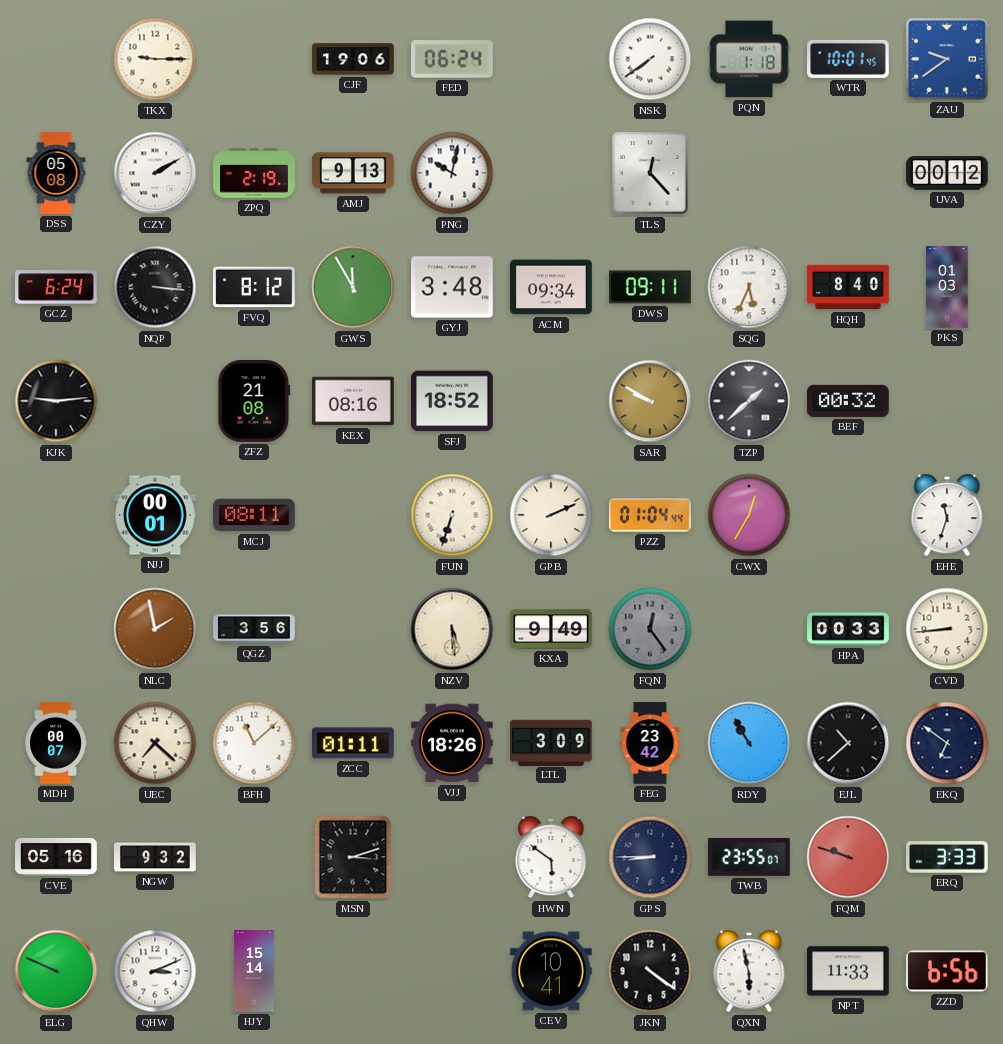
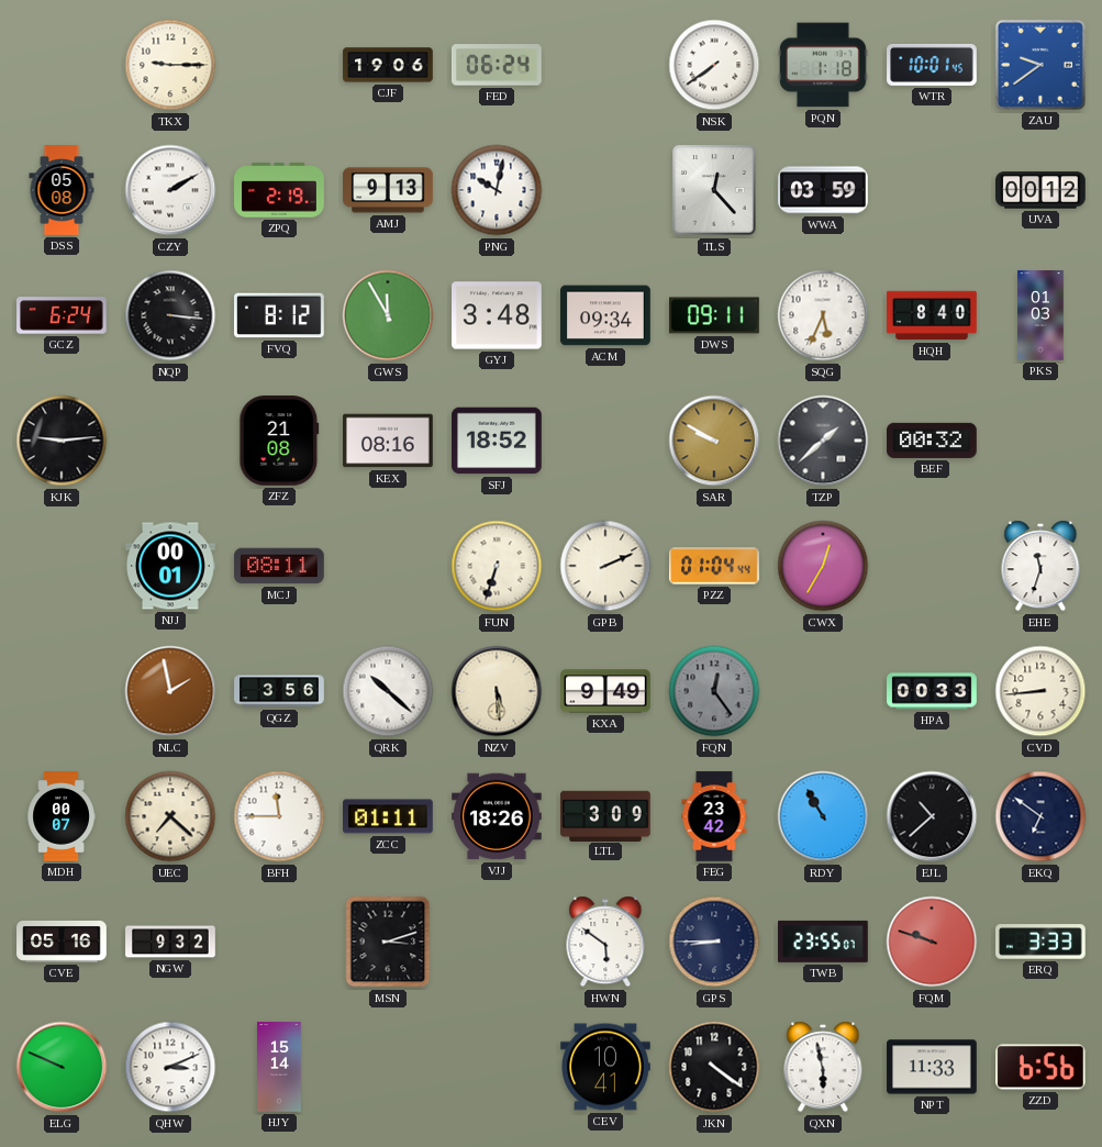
WWA: none -> 03:59 (823, 190)
QRK: none -> 10:22 (388, 691)
BFH: 11:08 -> 11:45 (279, 816)
